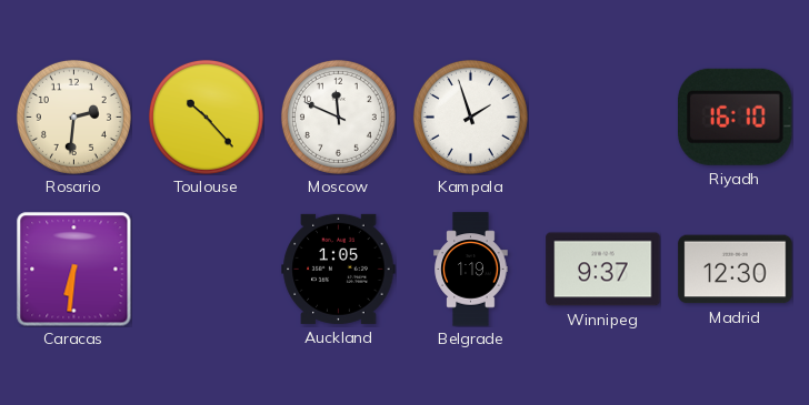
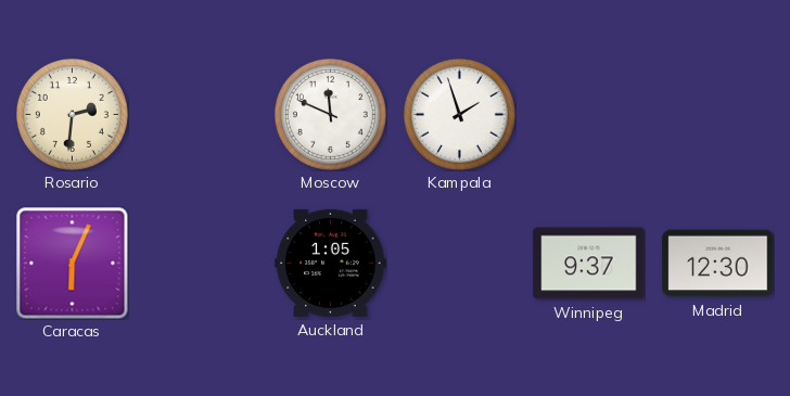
Toulouse: 10:23 -> none (206, 117)
Riyadh: 16:10 -> none (736, 117)
Caracas: 6:31 -> 6:04 (72, 263)
Belgrade: 1:19 -> none (471, 270)
